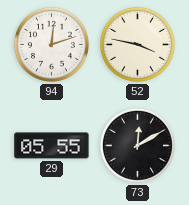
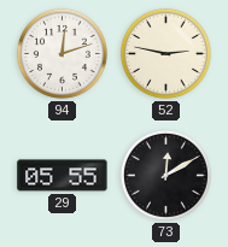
52: 3:47 -> 2:47 (165, 53)
